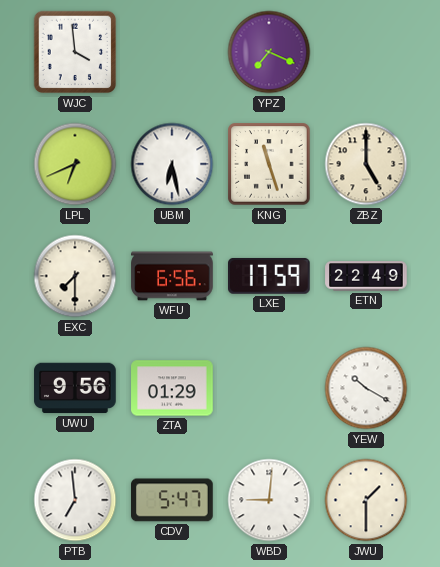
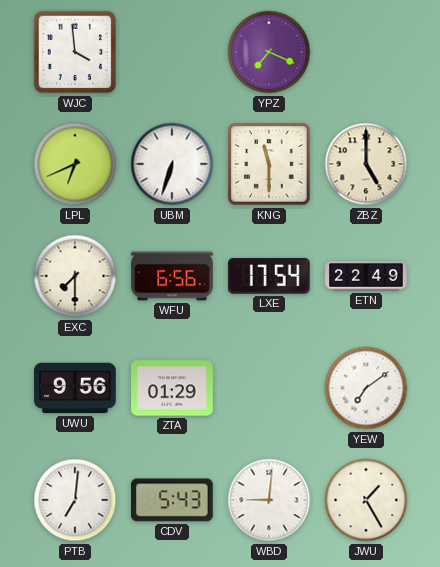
UBM: 6:28 -> 6:33 (172, 164)
KNG: 11:27 -> 11:30 (269, 164)
LXE: 17:59 -> 17:54 (270, 276)
YEW: 10:20 -> 7:09 (366, 388)
PTB: 6:59 -> 7:01 (75, 500)
CDV: 5:47 -> 5:43 (172, 500)
JWU: 1:30 -> 1:25 (366, 500)
